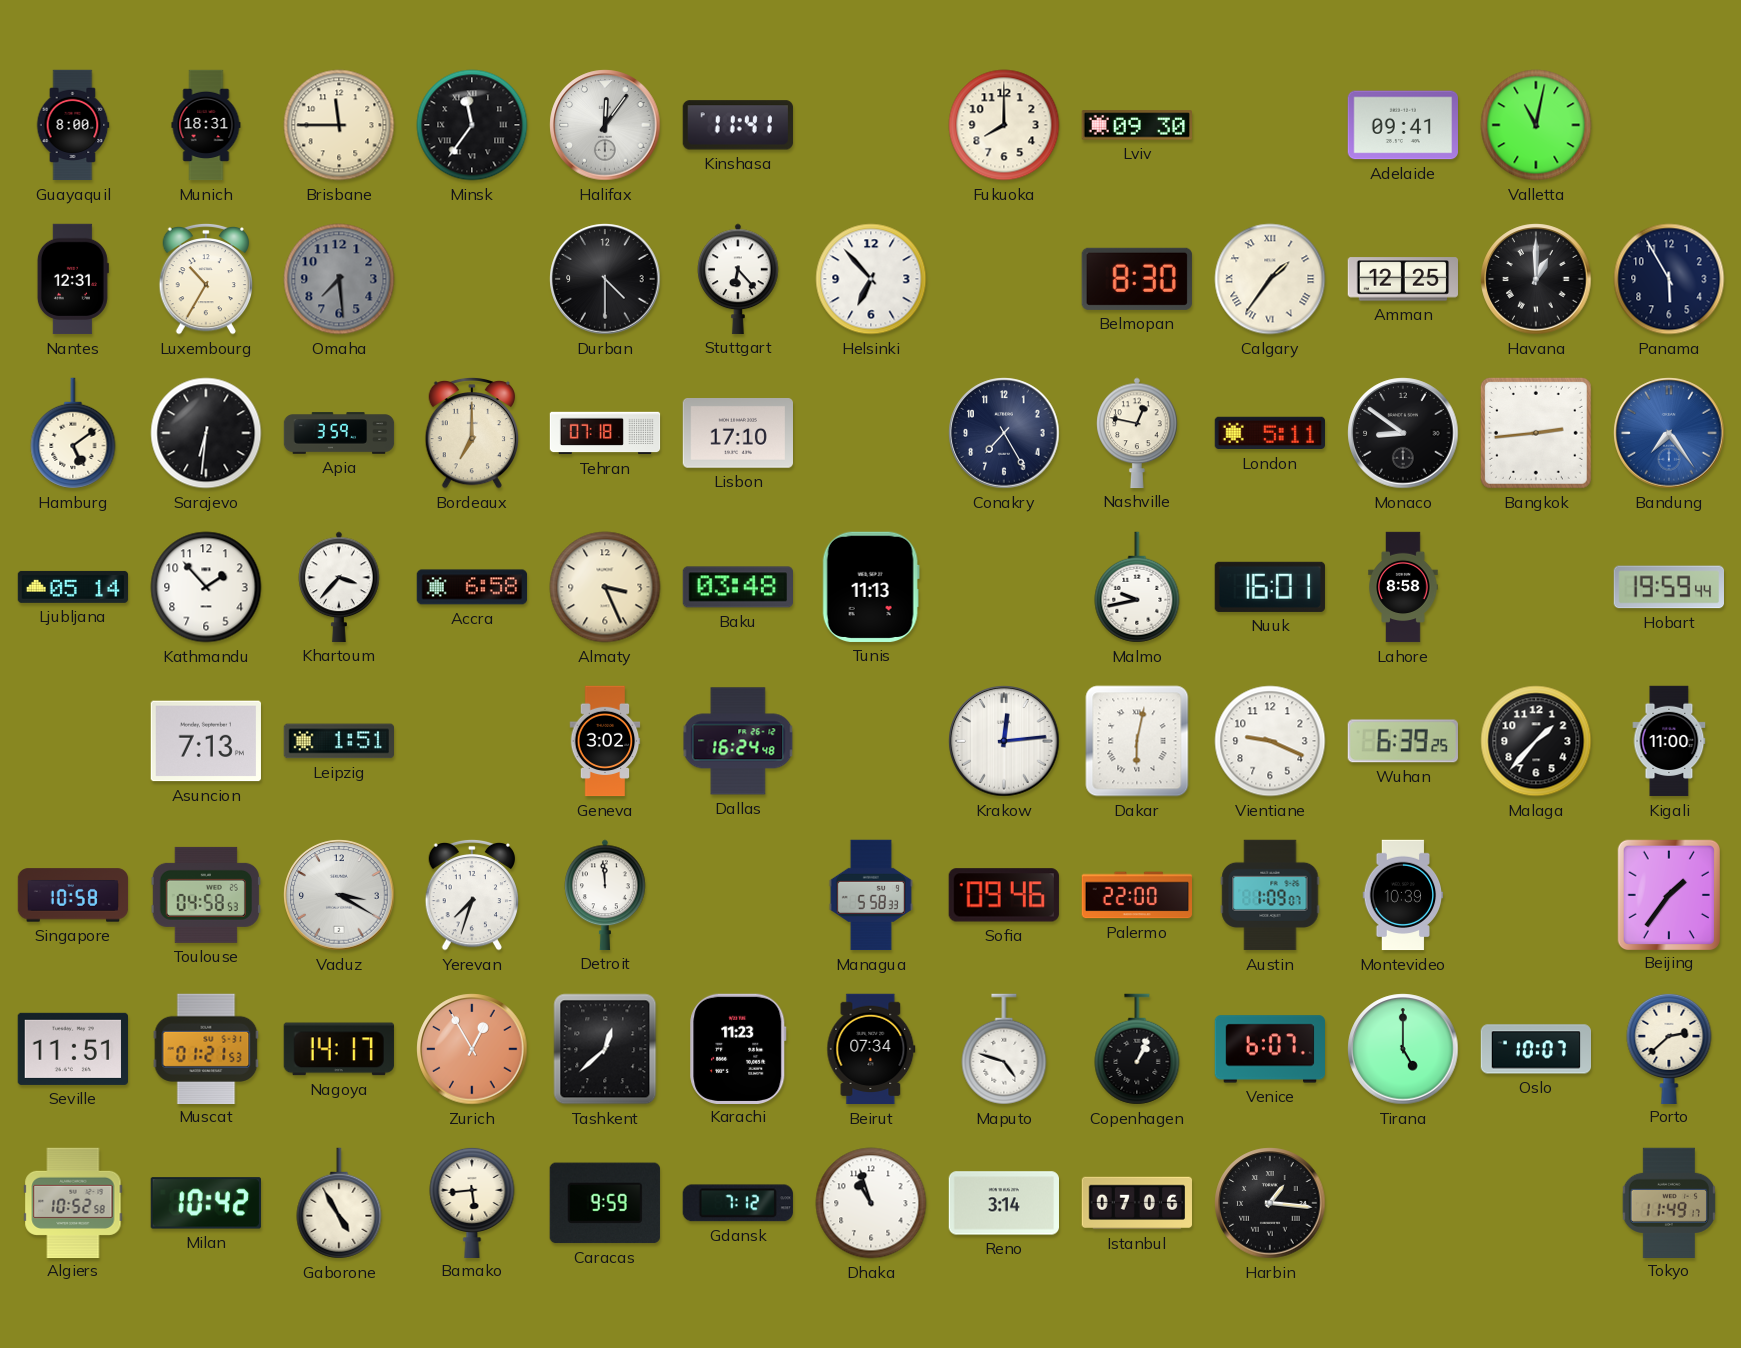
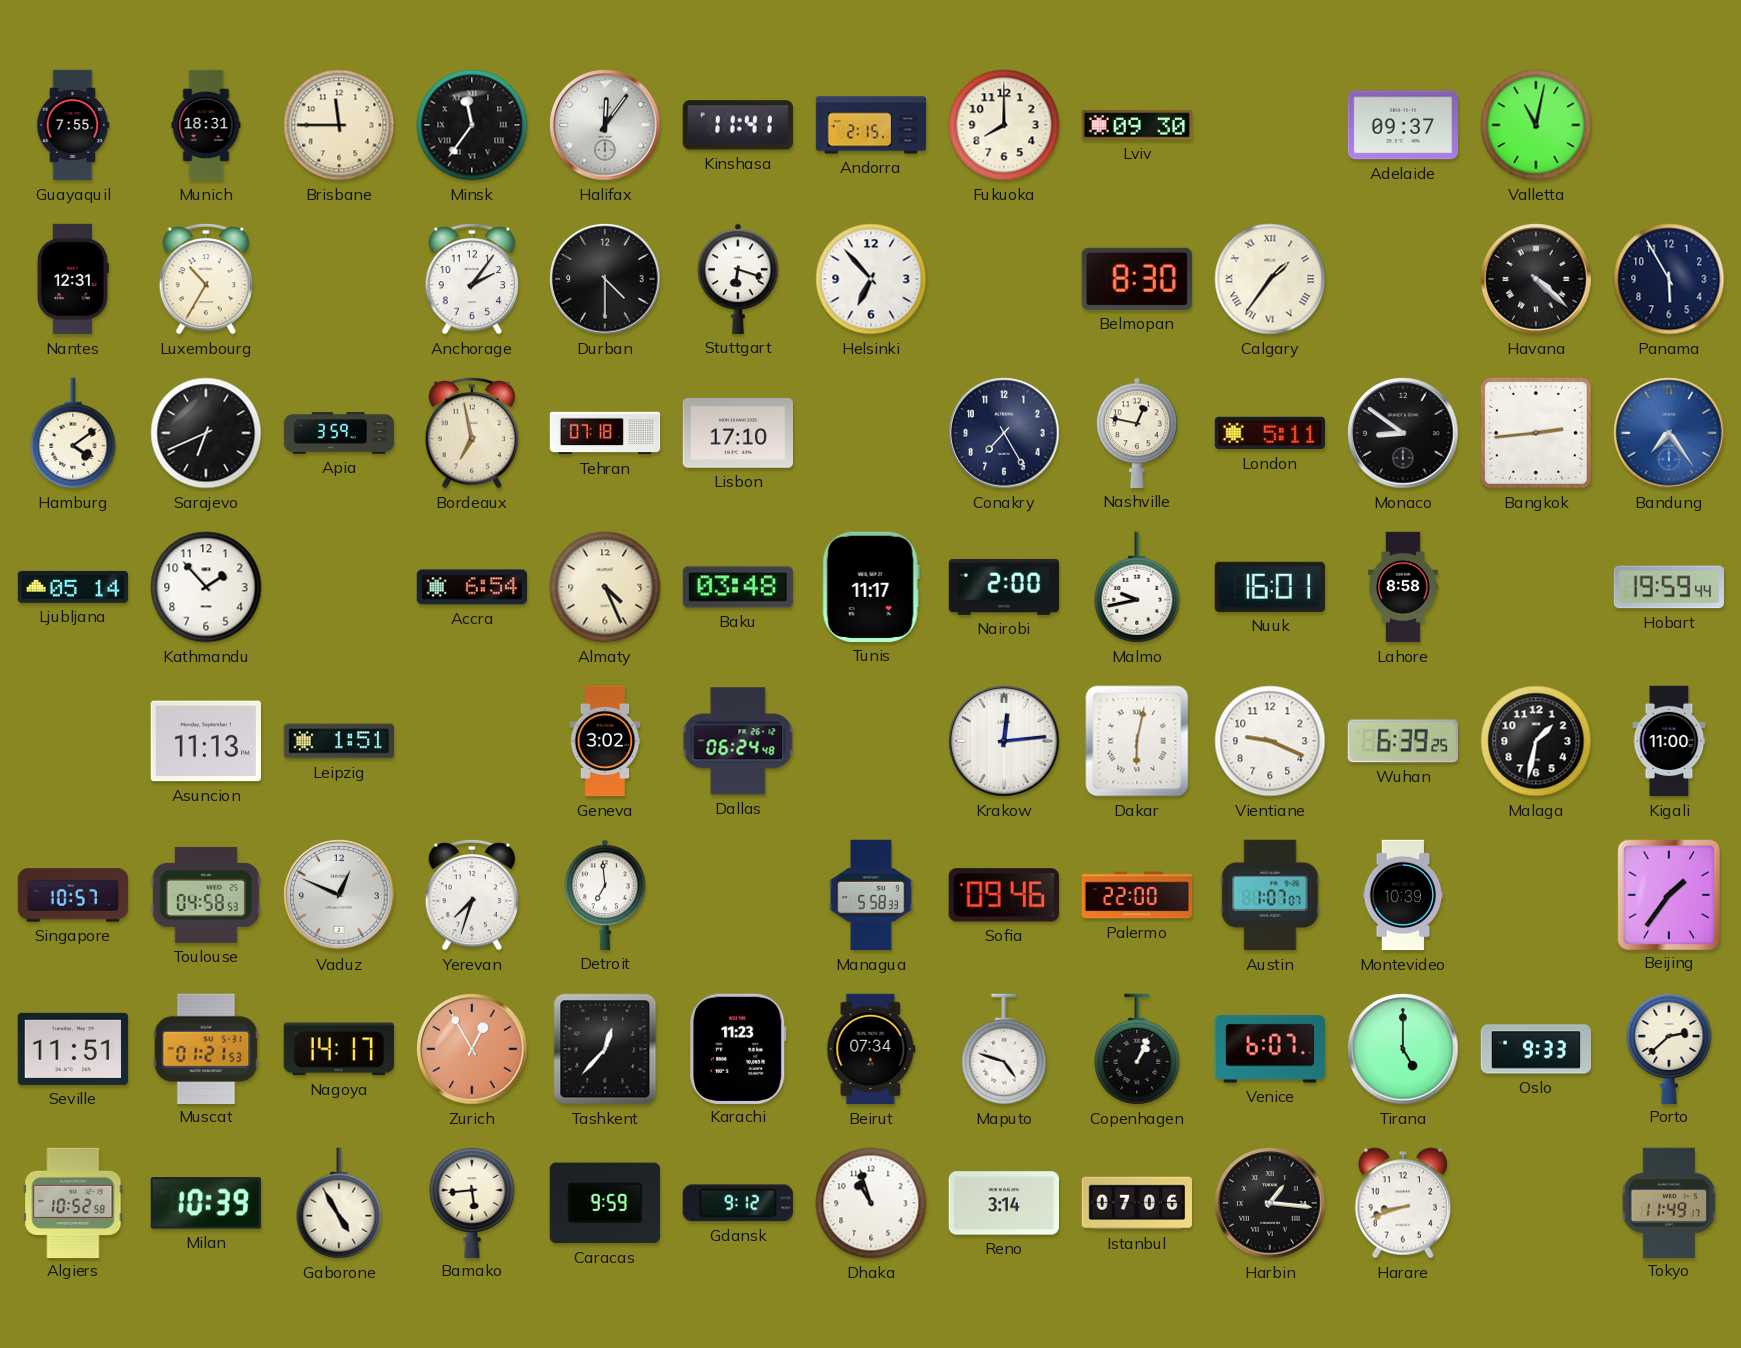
Guayaquil: 8:00 -> 7:55 (73, 125)
Andorra: none -> 2:15 (871, 125)
Adelaide: 09:41 -> 09:37 (1402, 125)
Omaha: 7:29 -> none (339, 279)
Anchorage: none -> 2:06 (471, 279)
Stuttgart: 6:23 -> 6:18 (738, 279)
Amman: 12:25 -> none (1402, 279)
Havana: 1:00 -> 4:22 (1536, 279)
Hamburg: 5:09 -> 4:09 (73, 433)
Sarajevo: 6:31 -> 6:41 (206, 433)
Bordeaux: 7:00 -> 6:58 (471, 433)
Khartoum: 3:37 -> none (339, 587)
Accra: 6:58 -> 6:54 (472, 587)
Almaty: 3:26 -> 4:26 (605, 587)
Tunis: 11:13 -> 11:17 (871, 587)
Nairobi: none -> 2:00 (1004, 587)
Asuncion: 7:13 -> 11:13 (205, 741)
Dallas: 16:24 -> 06:24 (738, 741)
Malaga: 1:37 -> 1:32 (1536, 741)
Singapore: 10:58 -> 10:57 (73, 895)
Vaduz: 3:20 -> 12:49 (339, 895)
Detroit: 11:59 -> 6:59 (605, 895)
Austin: 1:09 -> 1:07 (1270, 895)
Tashkent: 12:38 -> 12:37 (605, 1049)
Oslo: 10:07 -> 9:33 (1535, 1049)
Milan: 10:42 -> 10:39 (206, 1203)
Gdansk: 7:12 -> 9:12 (738, 1203)
Harare: none -> 8:42 (1402, 1203)
